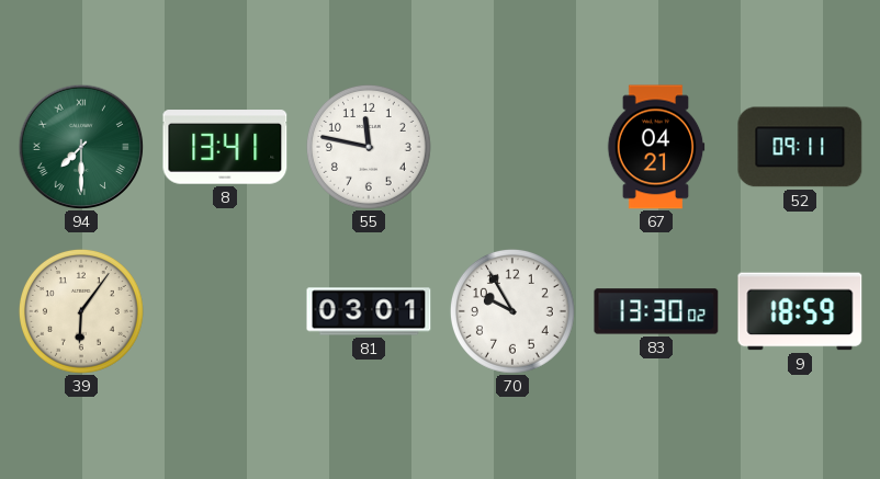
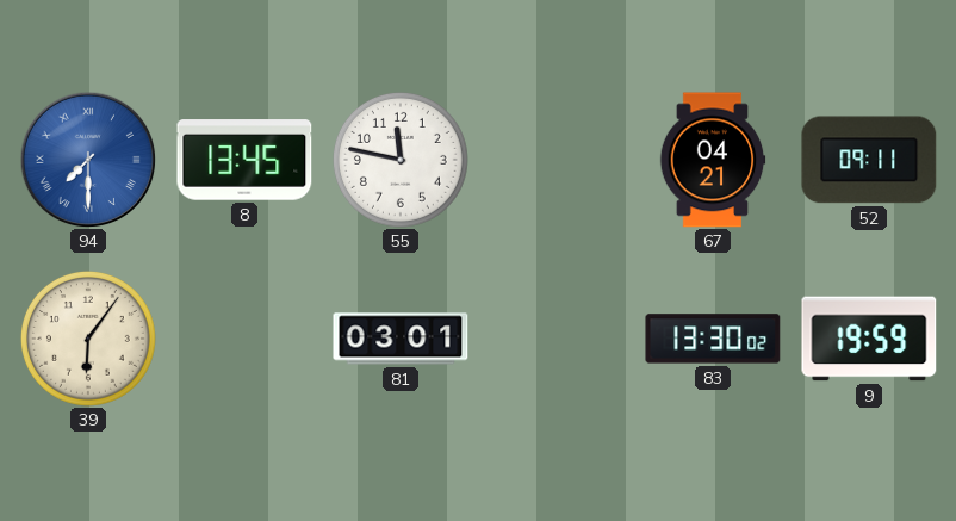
94 dial: green -> blue (88, 160)
8: 13:41 -> 13:45 (244, 160)
70: 9:55 -> none (512, 311)
9: 18:59 -> 19:59 (869, 339)
